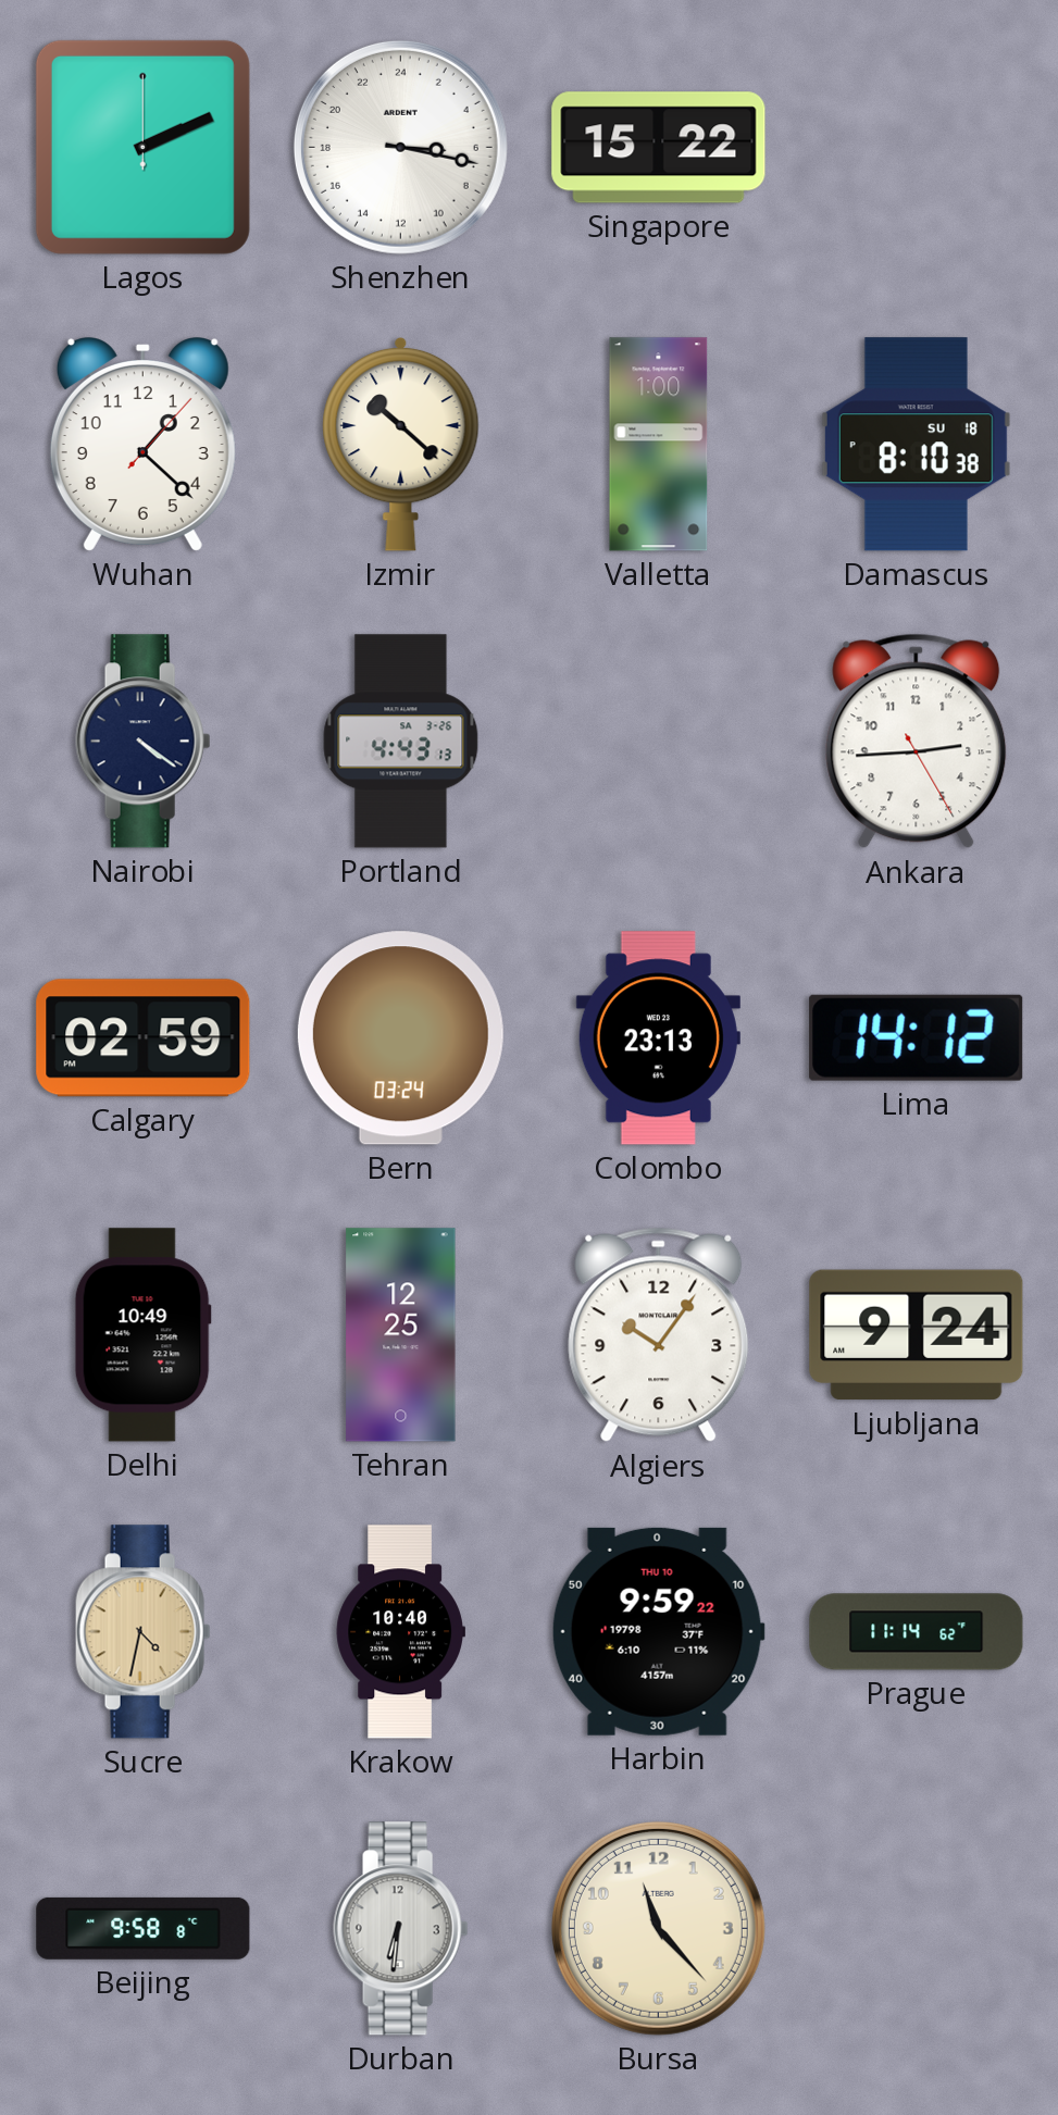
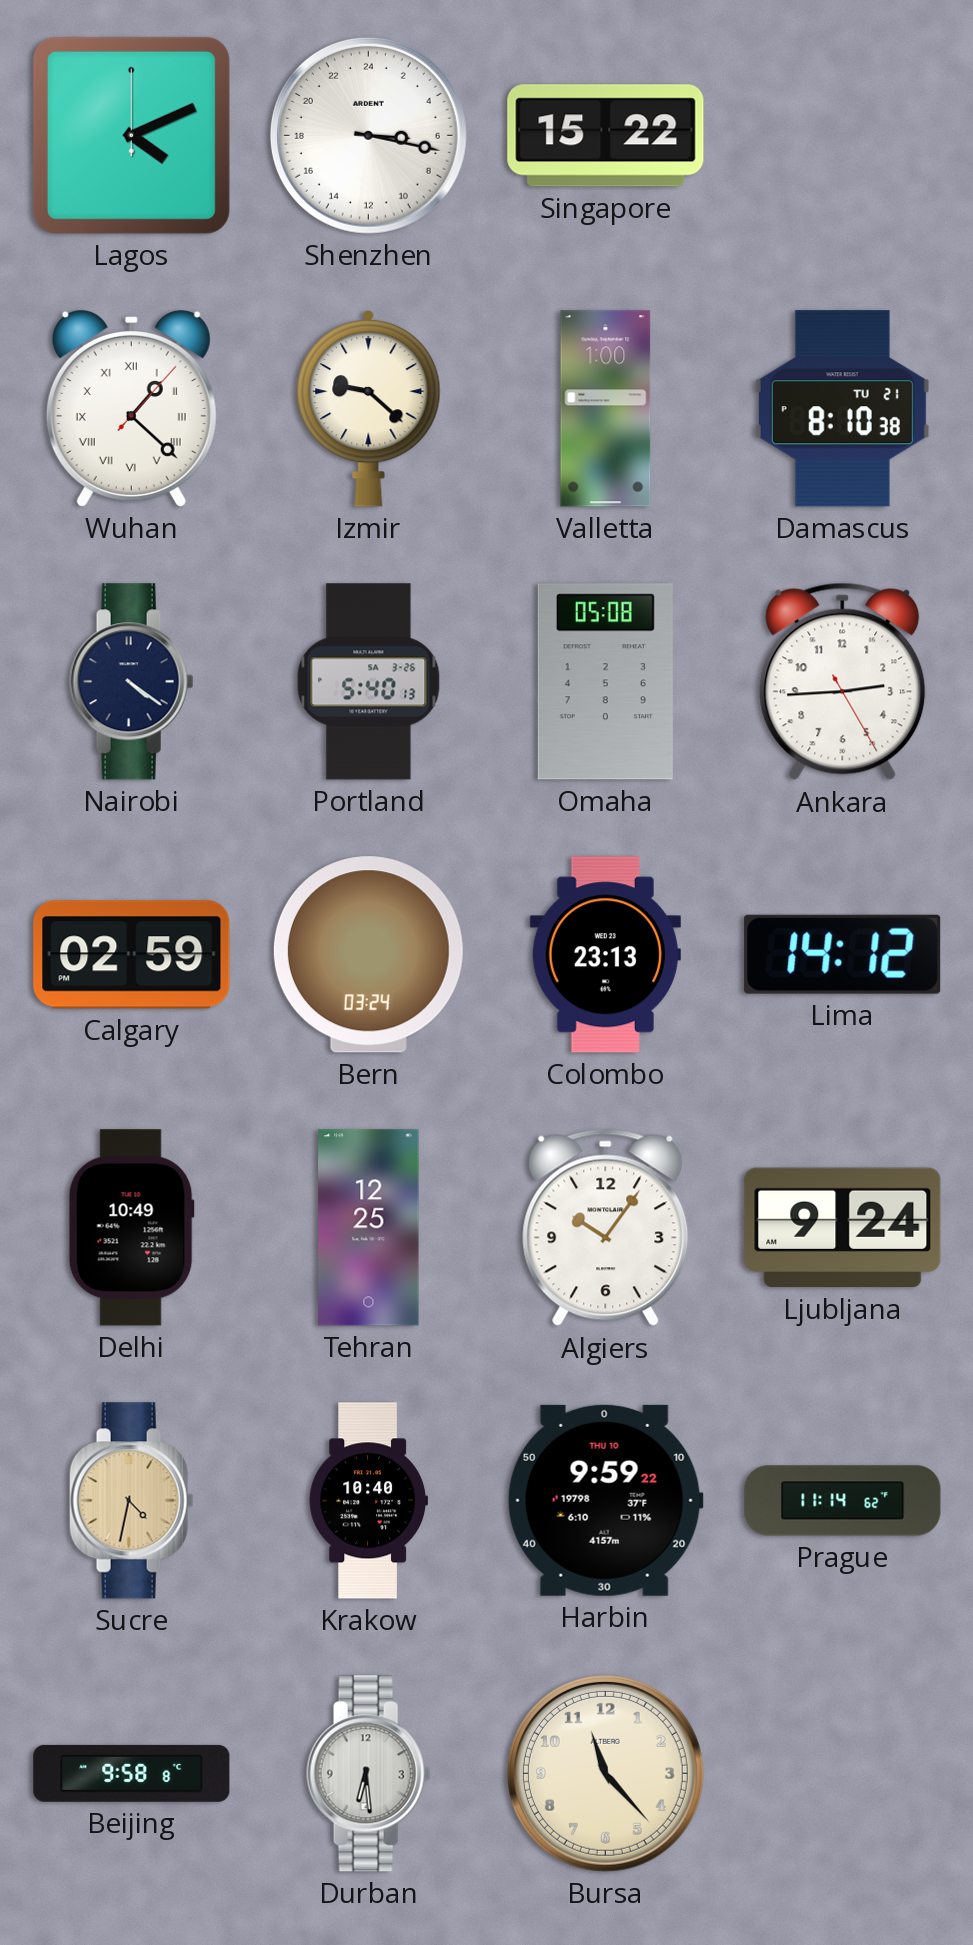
Lagos: 2:11 -> 4:11 (131, 135)
Wuhan numerals: Arabic -> Roman (131, 409)
Izmir: 10:22 -> 9:22 (369, 408)
Damascus date: SU 18 -> TU 21 (842, 409)
Portland: 4:43 -> 5:40 (369, 682)
Omaha: none -> 05:08 (605, 682)
Durban: 6:31 -> 6:29 (369, 1774)
